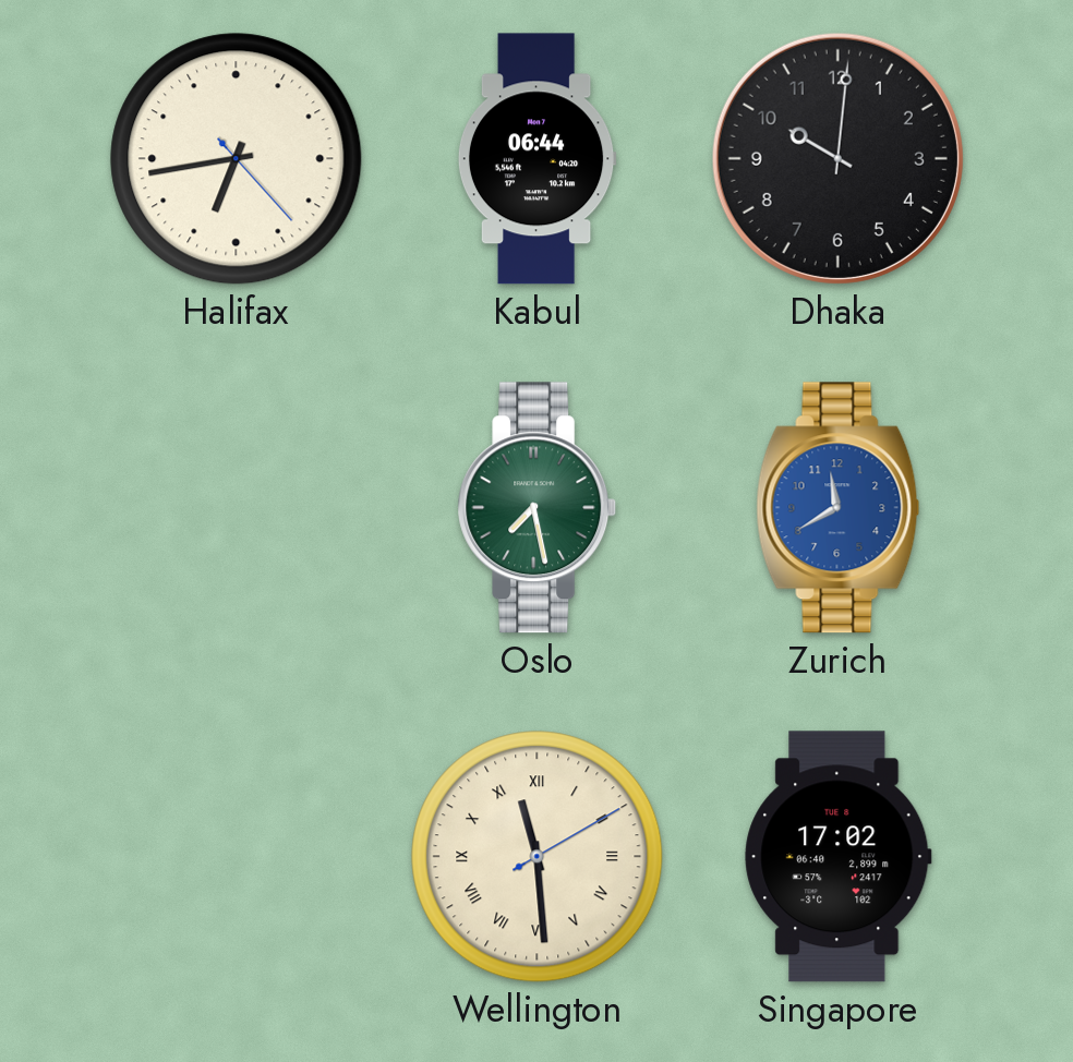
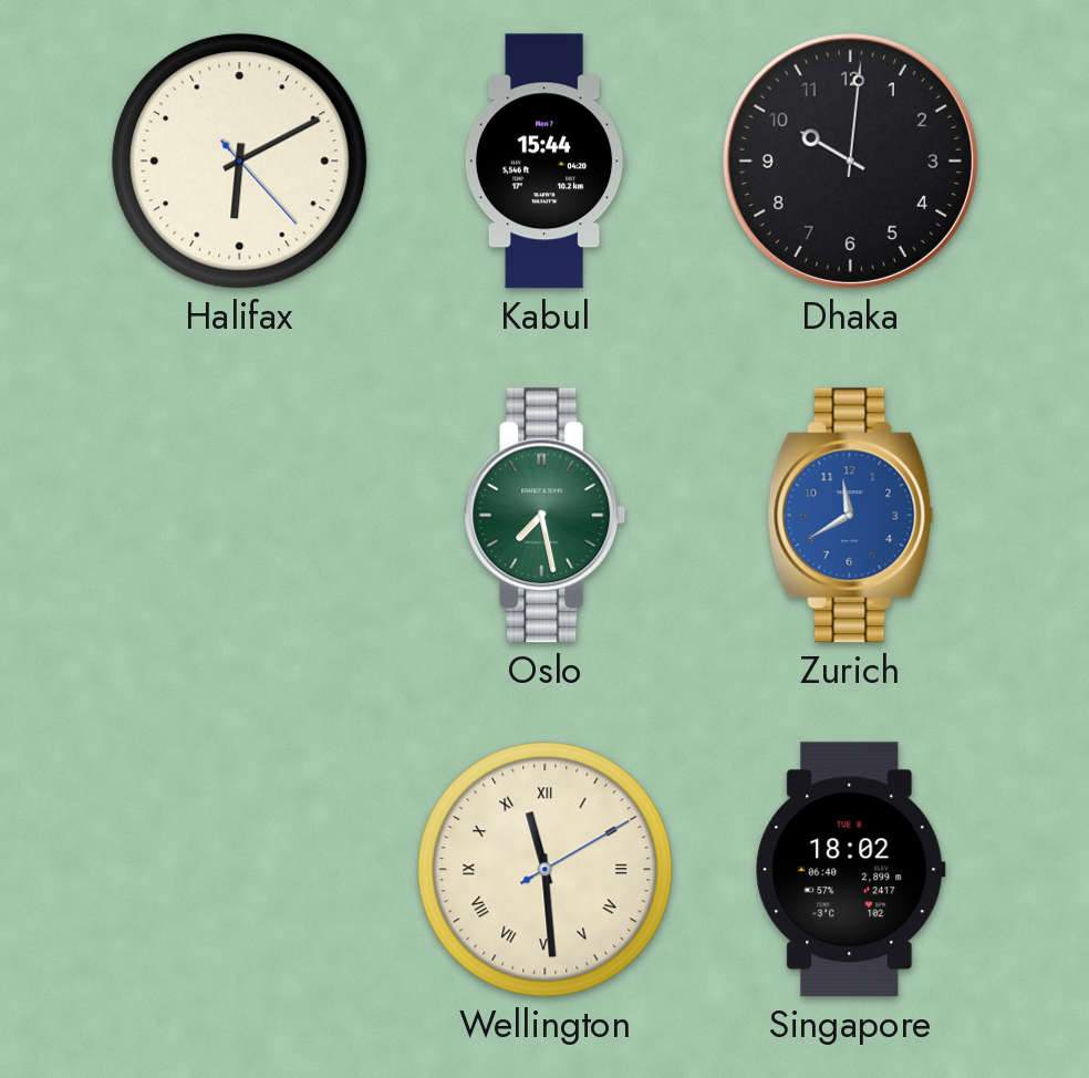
Halifax: 6:43 -> 6:10 (240, 162)
Kabul: 06:44 -> 15:44 (544, 162)
Singapore: 17:02 -> 18:02 (851, 870)
